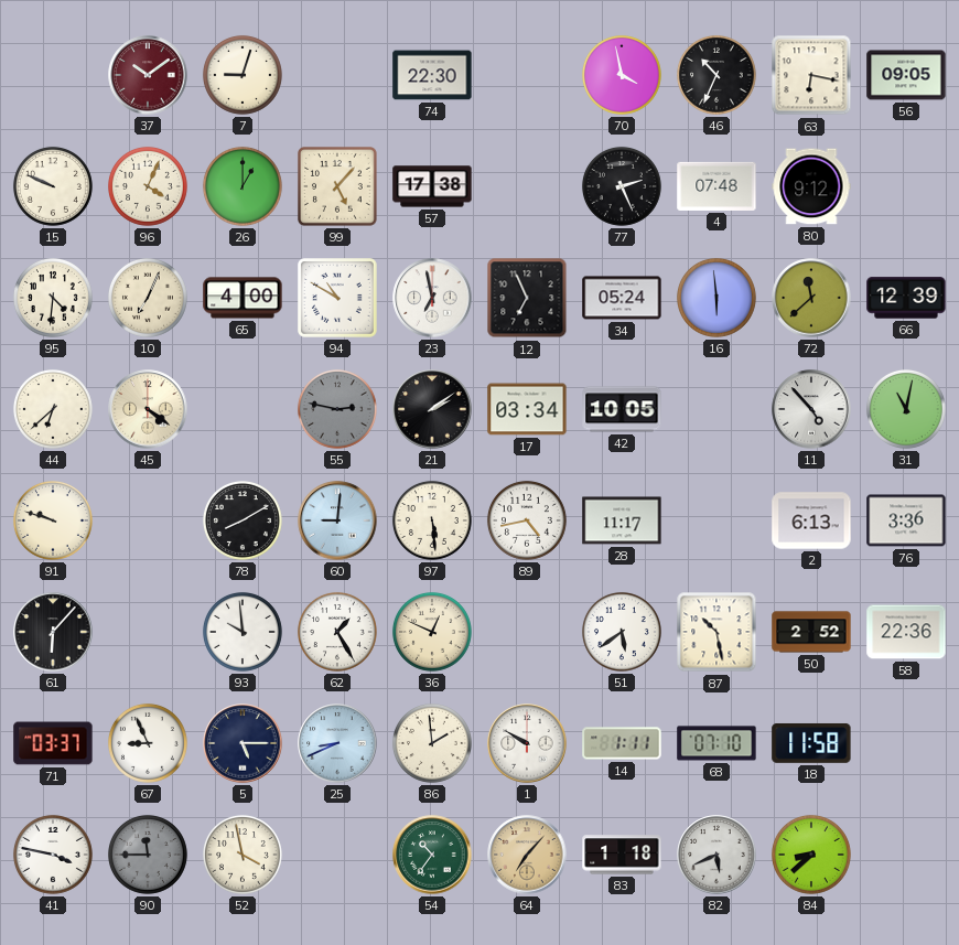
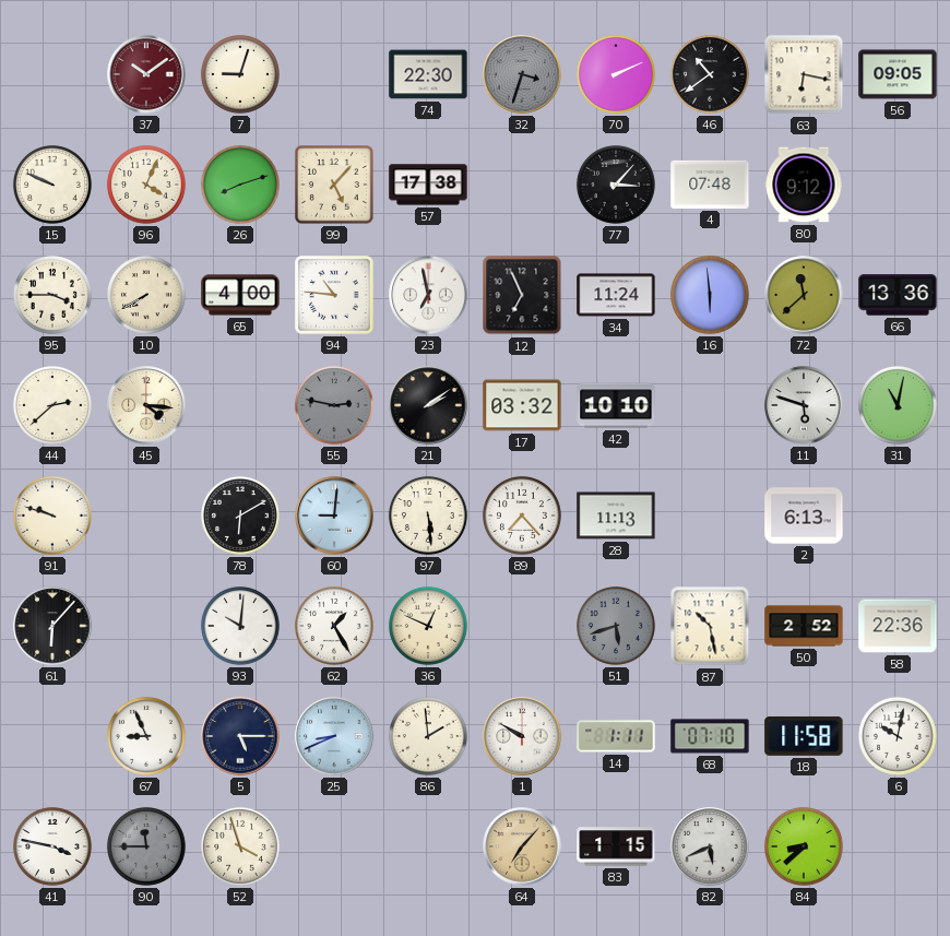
32: none -> 3:33 (522, 74)
70: 3:58 -> 2:11 (616, 74)
46: 10:34 -> 10:39 (710, 74)
26: 1:00 -> 8:12 (240, 185)
77: 2:26 -> 3:07 (616, 185)
95: 4:31 -> 3:45 (52, 295)
10: 7:04 -> 7:40 (146, 295)
94: 10:50 -> 10:46 (335, 296)
34: 05:24 -> 11:24 (616, 295)
66: 12:39 -> 13:36 (898, 295)
44: 6:38 -> 2:38 (52, 405)
45: 4:21 -> 4:16 (146, 405)
17: 03:34 -> 03:32 (522, 405)
42: 10:05 -> 10:10 (616, 405)
11: 4:53 -> 5:48 (804, 405)
78: 8:10 -> 6:10 (240, 516)
89: 4:43 -> 7:23 (522, 516)
28: 11:17 -> 11:13 (616, 516)
76: 3:36 -> none (906, 520)
93: 9:59 -> 10:01 (240, 626)
51: 5:39 -> 5:42 (616, 626)
51 dial: white -> grey (616, 626)
71: 03:37 -> none (53, 743)
6: none -> 10:02 (898, 736)
52: 3:58 -> 3:57 (240, 846)
54: 10:36 -> none (432, 855)
83: 1:18 -> 1:15 (616, 846)
